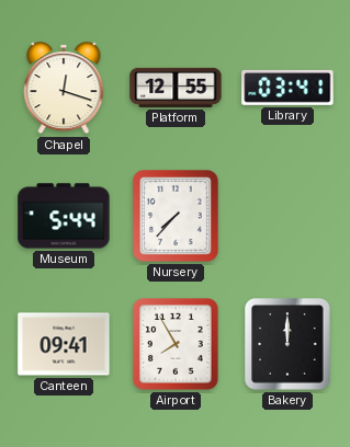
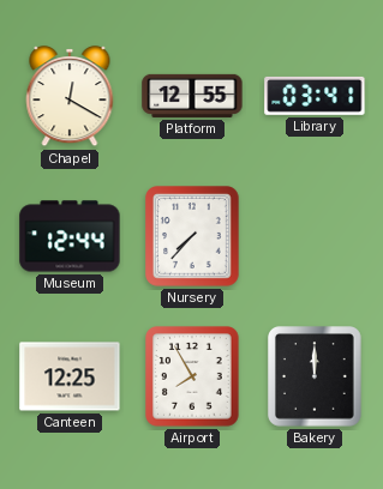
Chapel: 12:18 -> 12:20 (70, 96)
Museum: 5:44 -> 12:44 (70, 236)
Canteen: 09:41 -> 12:25 (70, 376)
